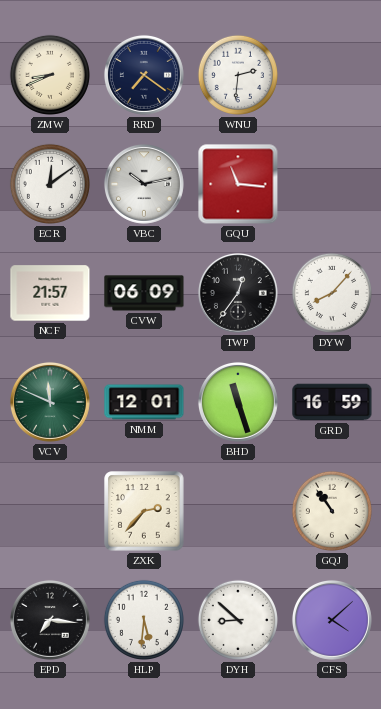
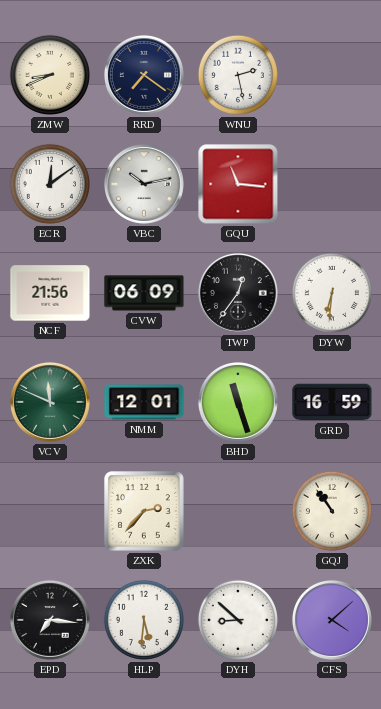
WNU: 2:31 -> 2:28 (238, 75)
NCF: 21:57 -> 21:56 (50, 293)
DYW: 8:07 -> 6:31 (332, 293)
